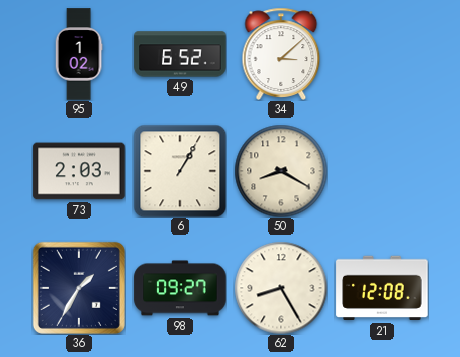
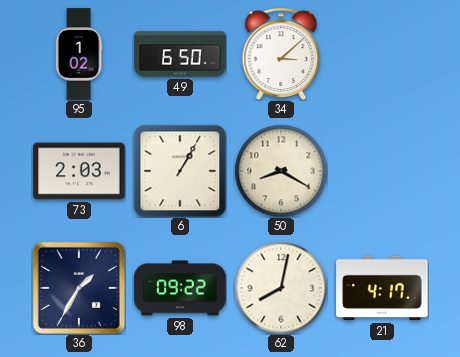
49: 6:52 -> 6:50 (180, 54)
98: 09:27 -> 09:22 (180, 288)
62: 8:25 -> 8:02 (281, 288)
21: 12:08 -> 4:17 (382, 288)
